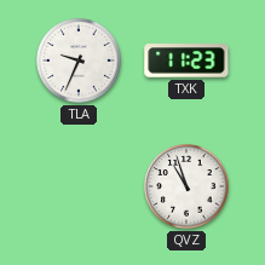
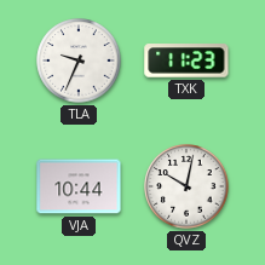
VJA: none -> 10:44 (79, 186)
QVZ: 10:57 -> 10:02 (186, 186)
